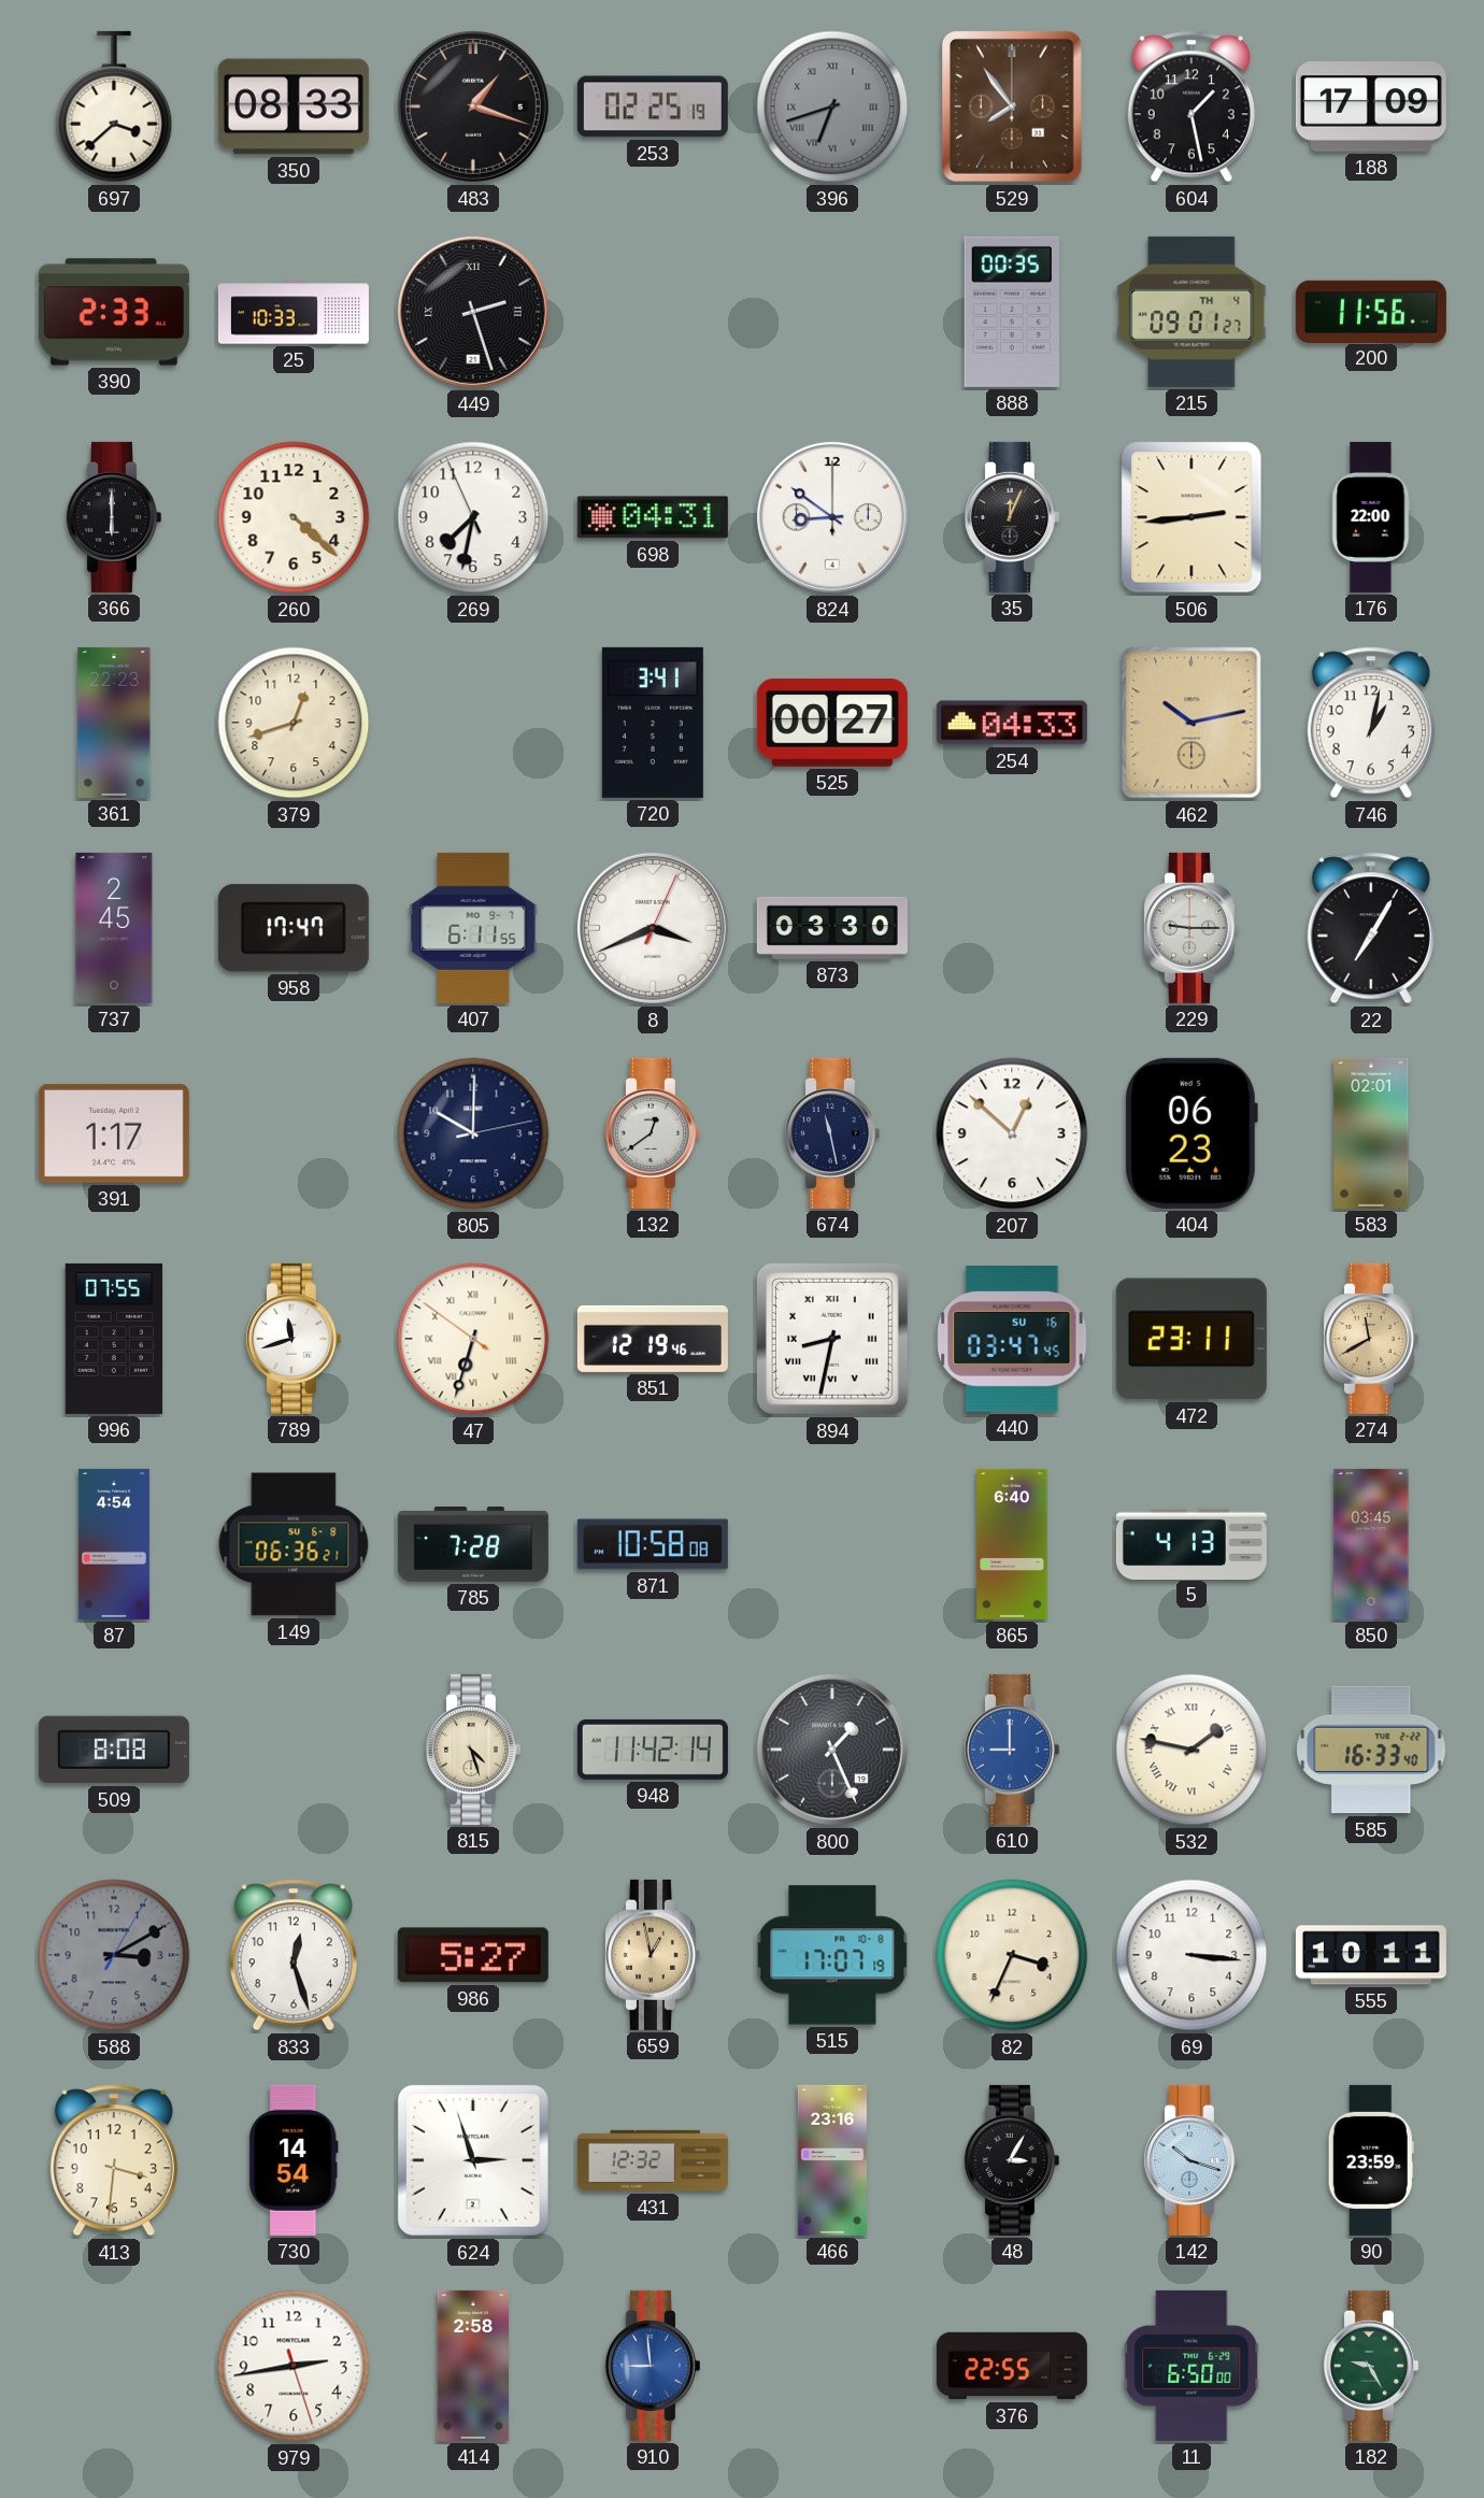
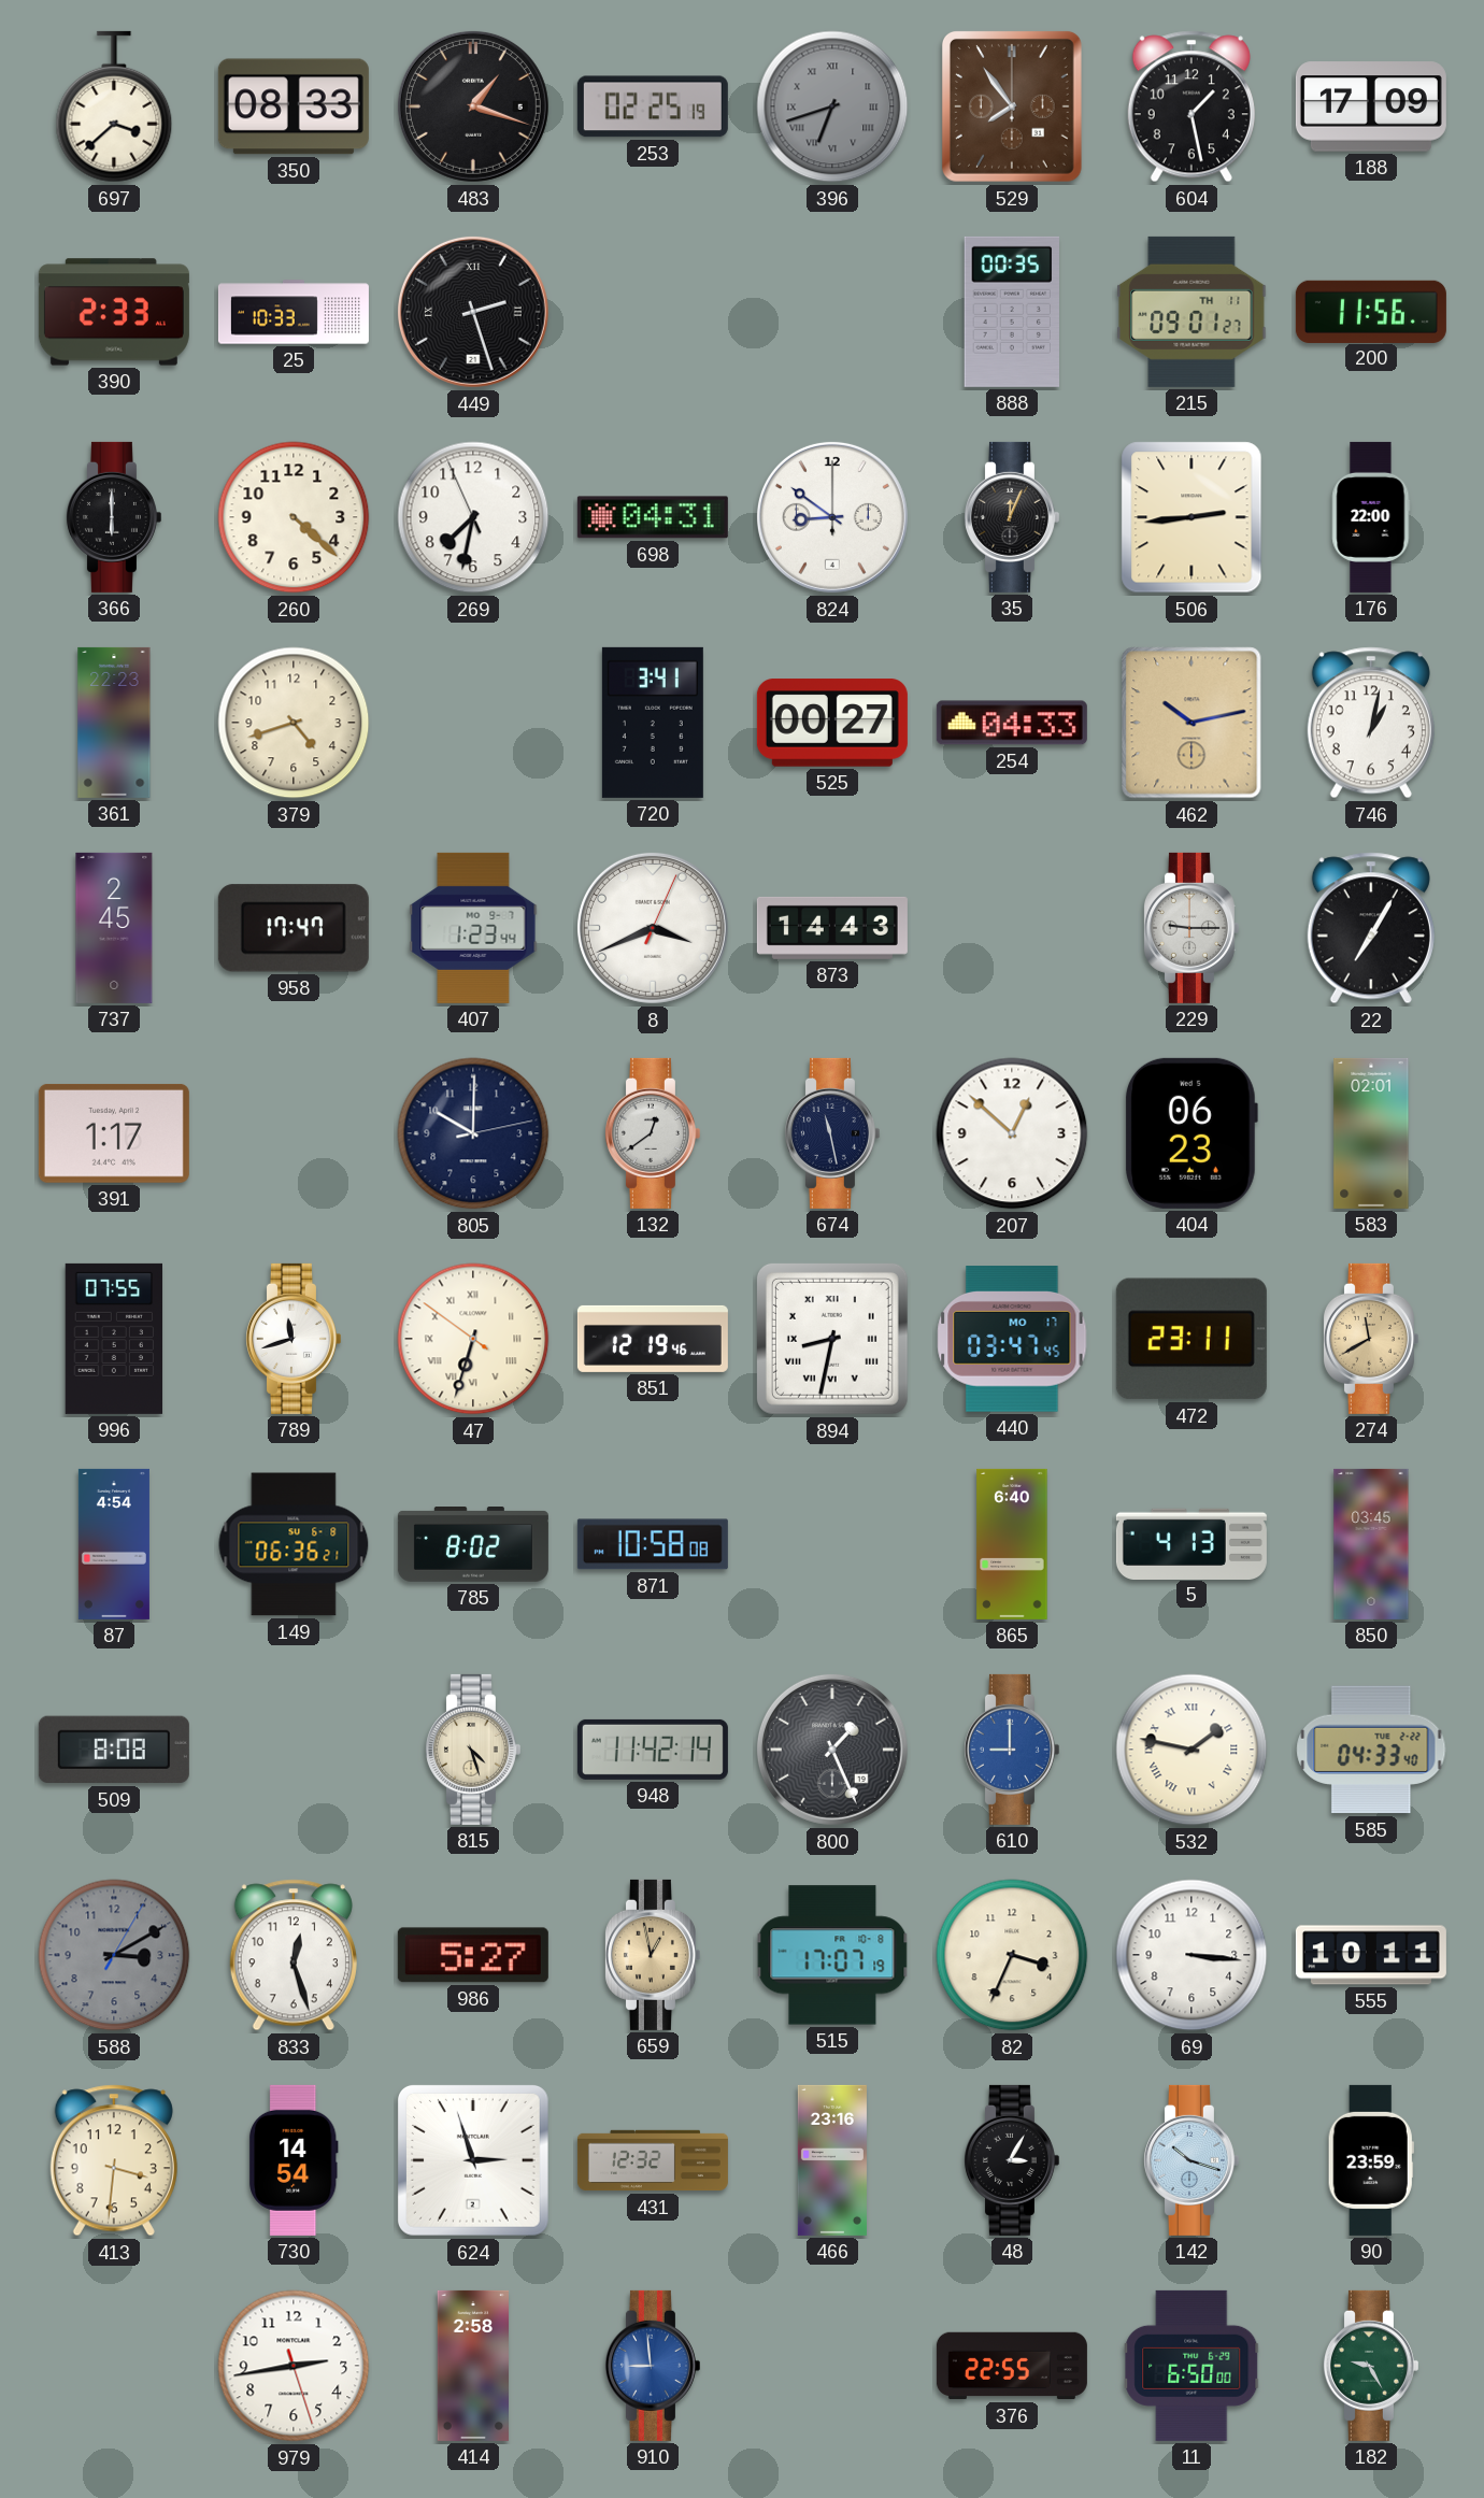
215 date: TH 4 -> TH 11 (1192, 312)
379: 12:42 -> 4:42 (294, 723)
407: 6:11 -> 1:23 (473, 928)
873: 03:30 -> 14:43 (832, 928)
440 date: SU 16 -> MO 17 (1012, 1339)
785: 7:28 -> 8:02 (473, 1545)
585: 16:33 -> 04:33 (1371, 1750)
